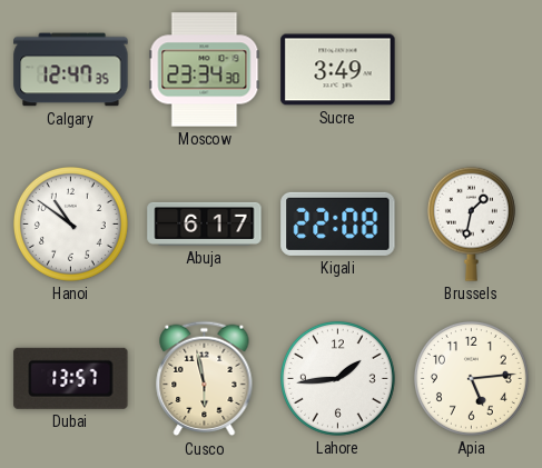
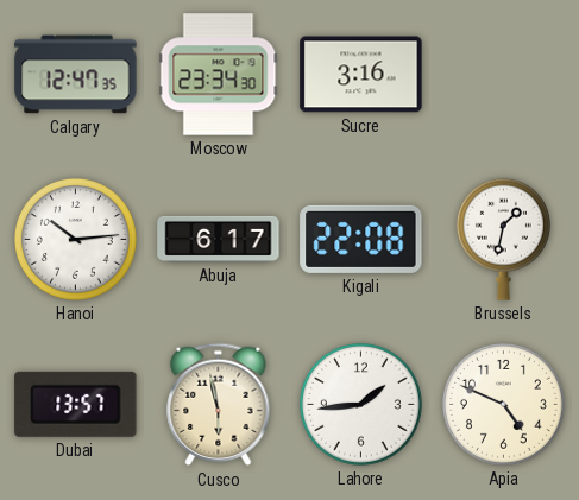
Sucre: 3:49 -> 3:16 (361, 75)
Hanoi: 10:51 -> 10:14 (75, 239)
Apia: 5:14 -> 4:49 (503, 404)
